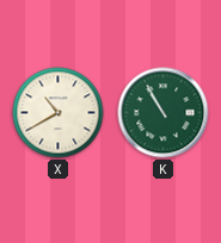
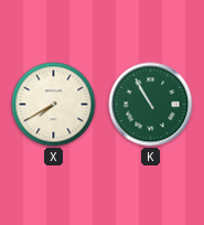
X: 10:40 -> 7:40 (54, 105)
